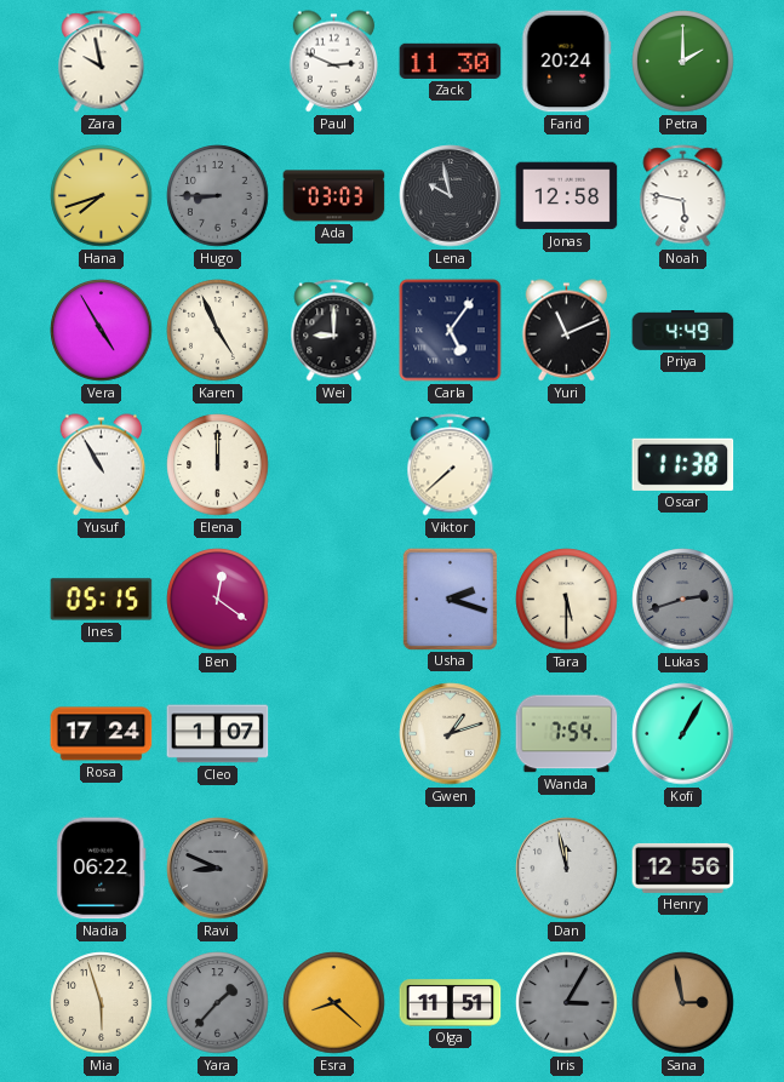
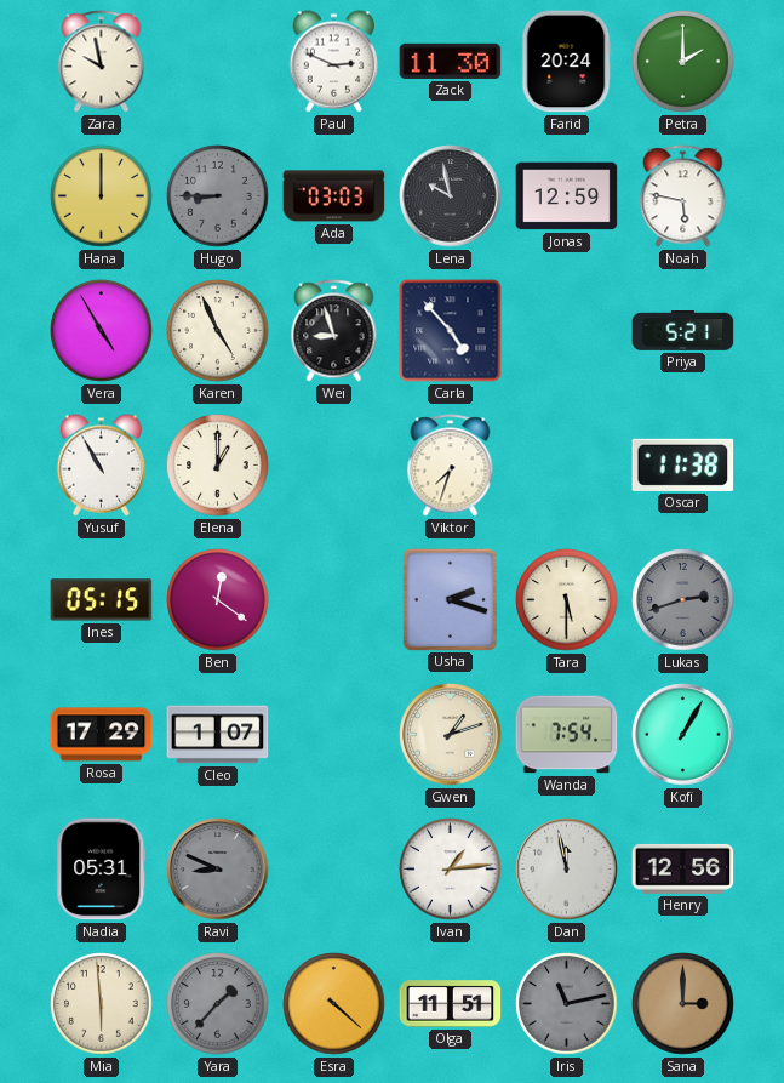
Hana: 7:42 -> 12:00 (102, 196)
Jonas: 12:58 -> 12:59 (567, 196)
Wei: 9:00 -> 8:57 (334, 331)
Carla: 5:06 -> 4:53 (451, 331)
Yuri: 11:11 -> none (566, 331)
Priya: 4:49 -> 5:21 (683, 331)
Elena: 12:00 -> 1:00 (218, 466)
Viktor: 7:38 -> 7:33 (451, 466)
Rosa: 17:24 -> 17:29 (102, 735)
Nadia: 06:22 -> 05:31 (102, 870)
Ivan: none -> 1:14 (451, 870)
Mia: 5:57 -> 5:59 (102, 1004)
Esra: 8:22 -> 4:22 (334, 1004)
Iris: 3:05 -> 11:13 (567, 1004)
Sana: 2:58 -> 3:00 (683, 1004)
